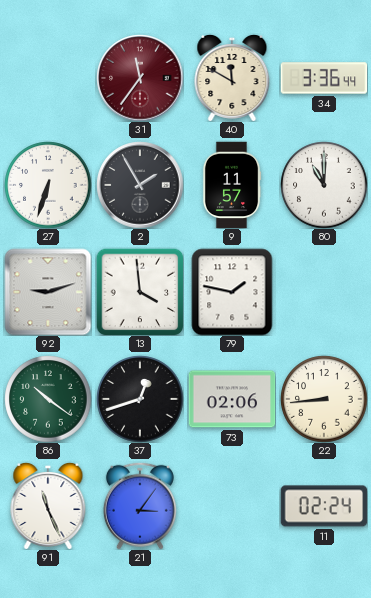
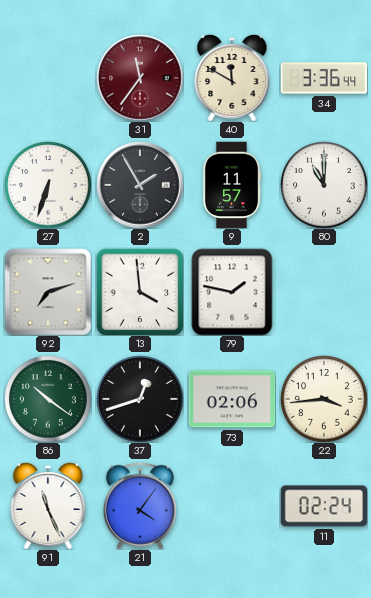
92: 9:12 -> 7:12 (48, 292)
22: 8:44 -> 3:44 (324, 399)
21: 3:06 -> 4:06 (140, 506)
